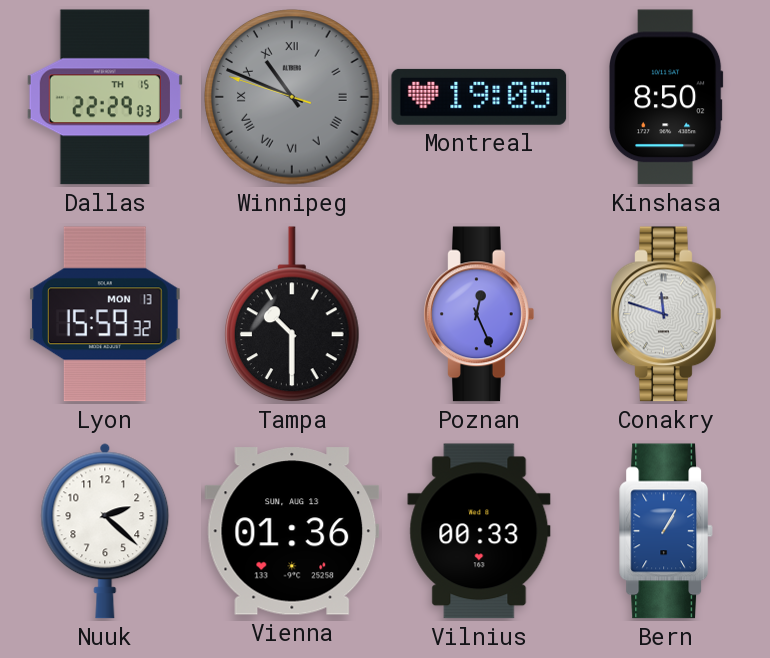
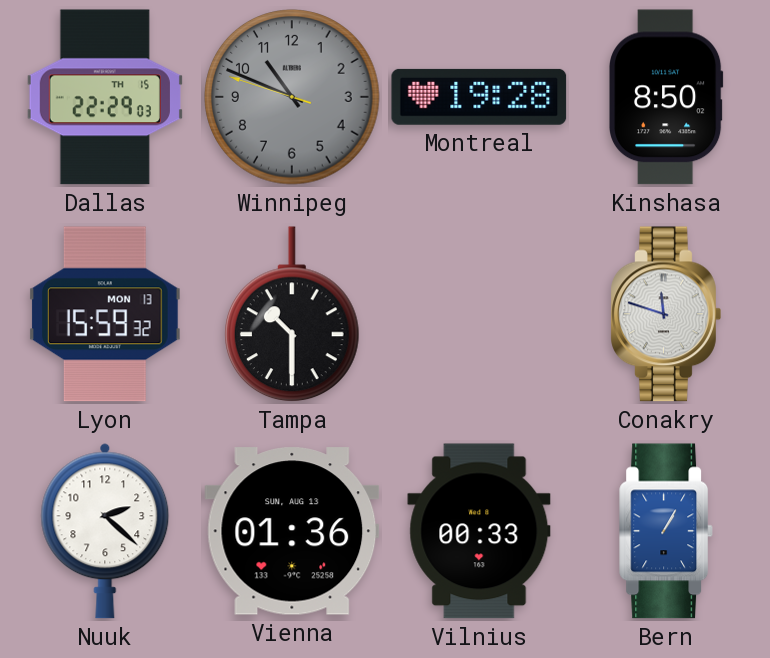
Winnipeg numerals: Roman -> Arabic (292, 97)
Montreal: 19:05 -> 19:28 (479, 97)
Poznan: 12:26 -> none (479, 314)
